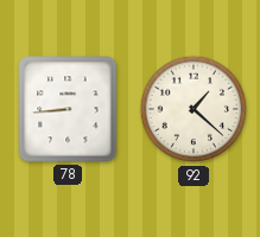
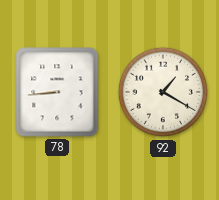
92: 1:22 -> 1:20 (163, 92)
